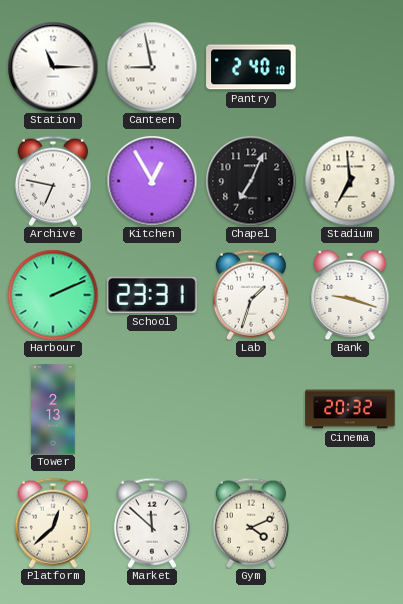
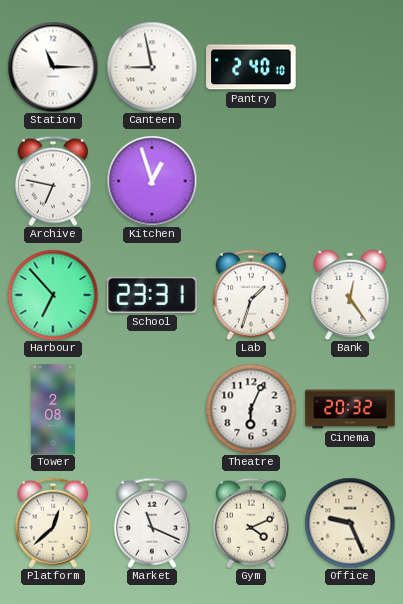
Kitchen: 12:55 -> 12:57 (152, 181)
Chapel: 7:04 -> none (251, 181)
Stadium: 6:59 -> none (350, 181)
Harbour: 2:11 -> 6:53 (53, 295)
Bank: 9:18 -> 12:24 (350, 295)
Tower: 2:13 -> 2:08 (53, 409)
Theatre: none -> 6:04 (251, 409)
Market: 11:52 -> 11:19 (152, 523)
Office: none -> 9:26 (350, 523)
